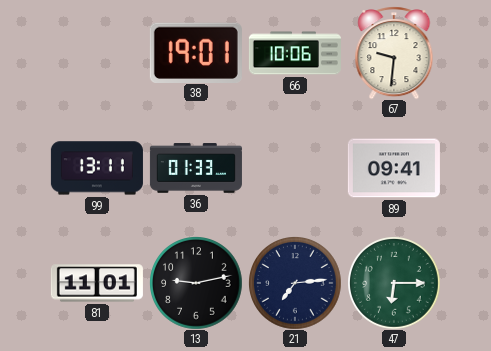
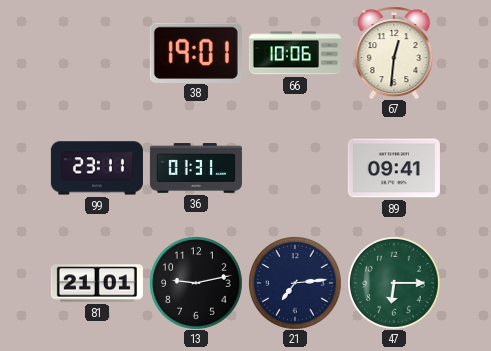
67: 9:31 -> 12:31 (394, 53)
99: 13:11 -> 23:11 (97, 168)
36: 01:33 -> 01:31 (196, 168)
81: 11:01 -> 21:01 (97, 283)
